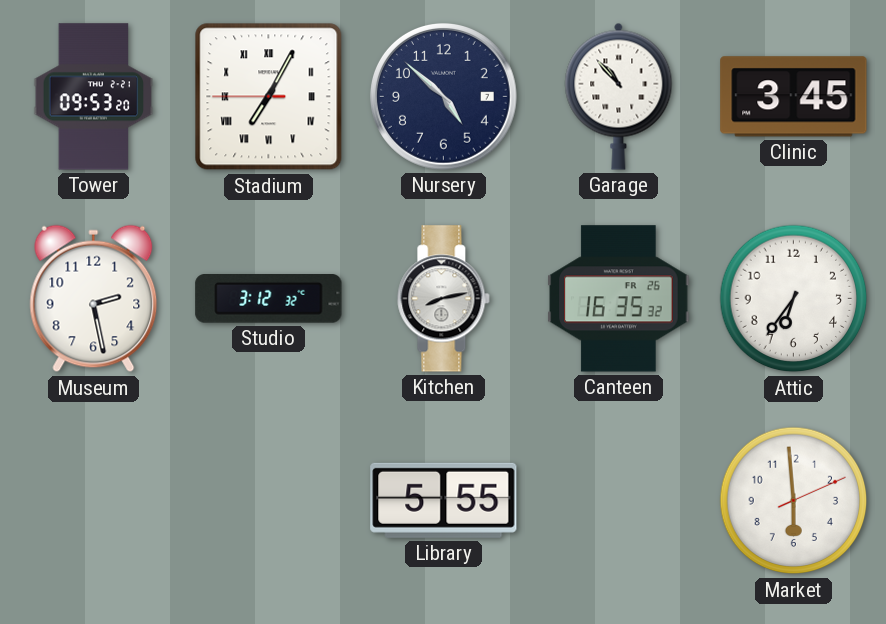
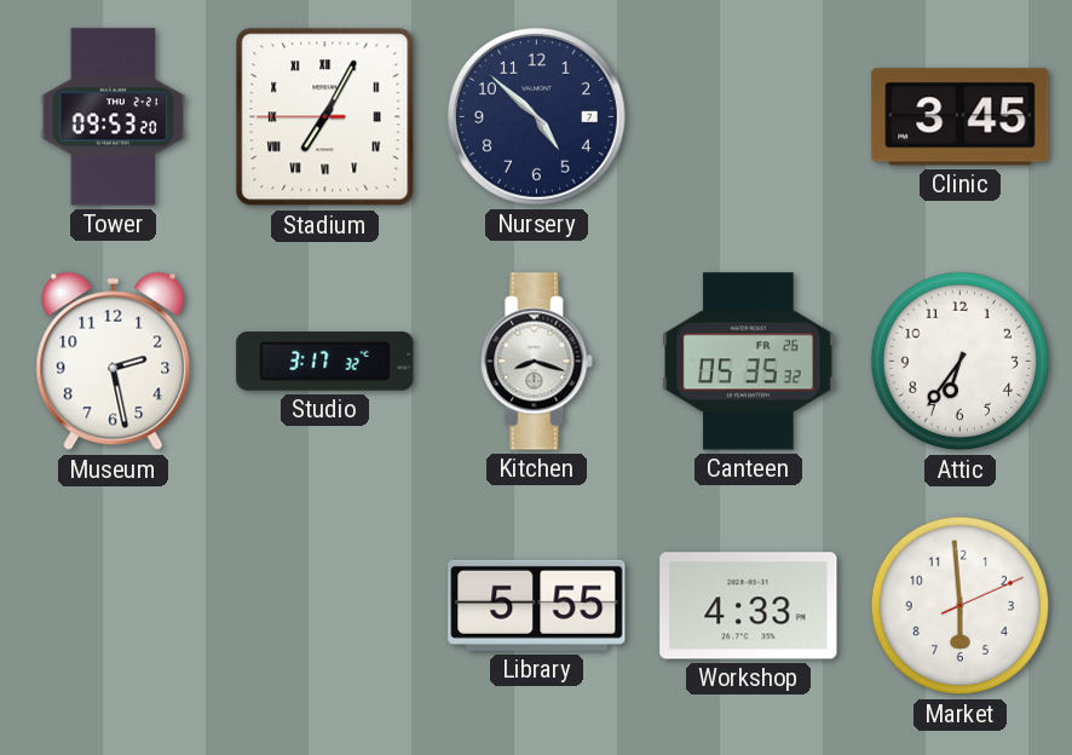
Garage: 10:53 -> none (619, 96)
Studio: 3:12 -> 3:17 (325, 362)
Kitchen: 8:13 -> 8:18 (537, 362)
Canteen: 16:35 -> 05:35 (749, 362)
Workshop: none -> 4:33 (749, 606)
